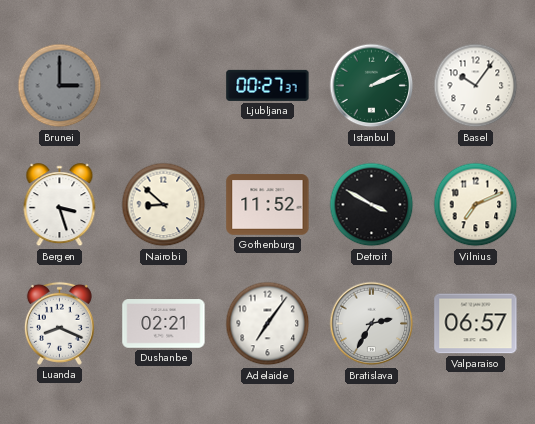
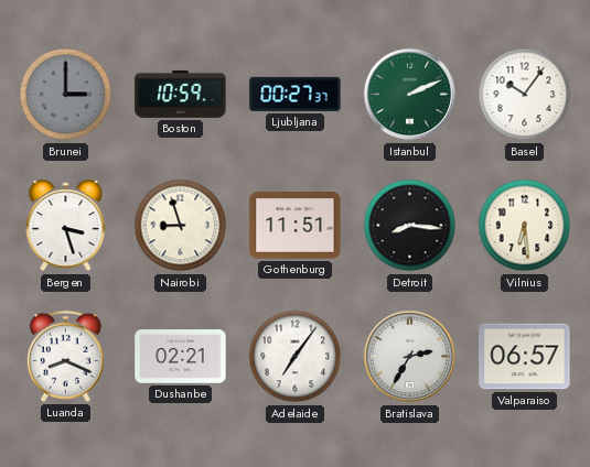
Boston: none -> 10:59 (181, 94)
Nairobi: 8:52 -> 8:57 (181, 226)
Gothenburg: 11:52 -> 11:51 (296, 226)
Detroit: 3:50 -> 8:16 (410, 226)
Vilnius: 7:11 -> 6:29 (525, 226)
